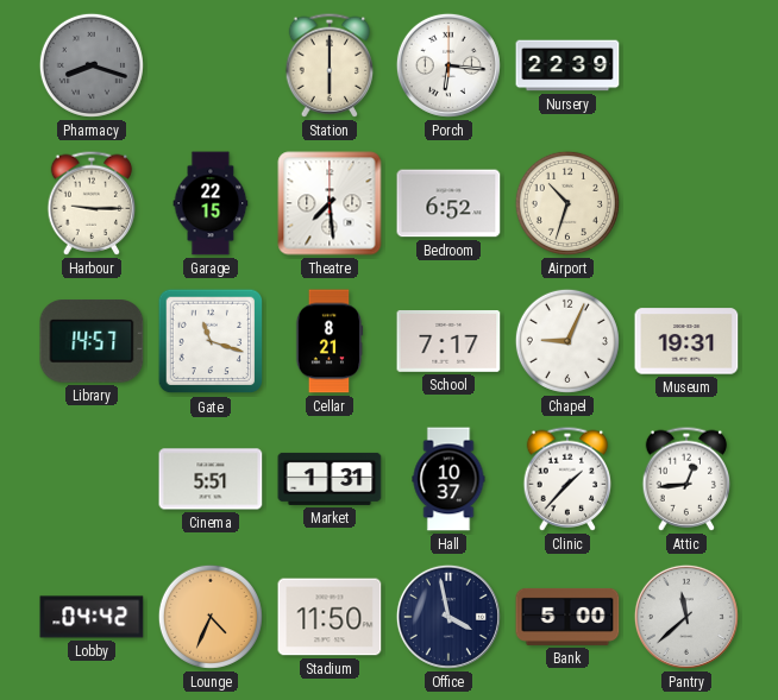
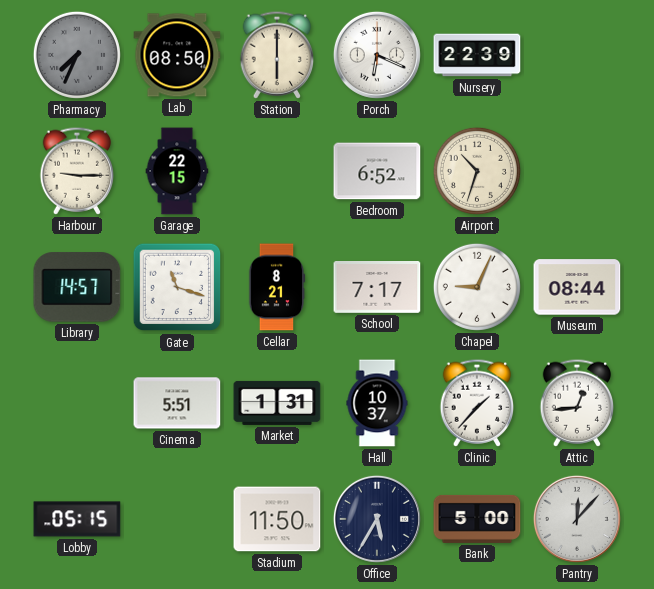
Pharmacy: 8:18 -> 7:34 (77, 55)
Lab: none -> 08:50 (177, 55)
Porch: 6:16 -> 6:19 (377, 55)
Theatre: 7:29 -> none (330, 203)
Museum: 19:31 -> 08:44 (577, 287)
Lobby: 04:42 -> 05:15 (77, 519)
Lounge: 4:34 -> none (211, 617)
Office: 3:58 -> 5:35 (377, 519)
Pantry: 11:38 -> 12:07 (577, 519)
